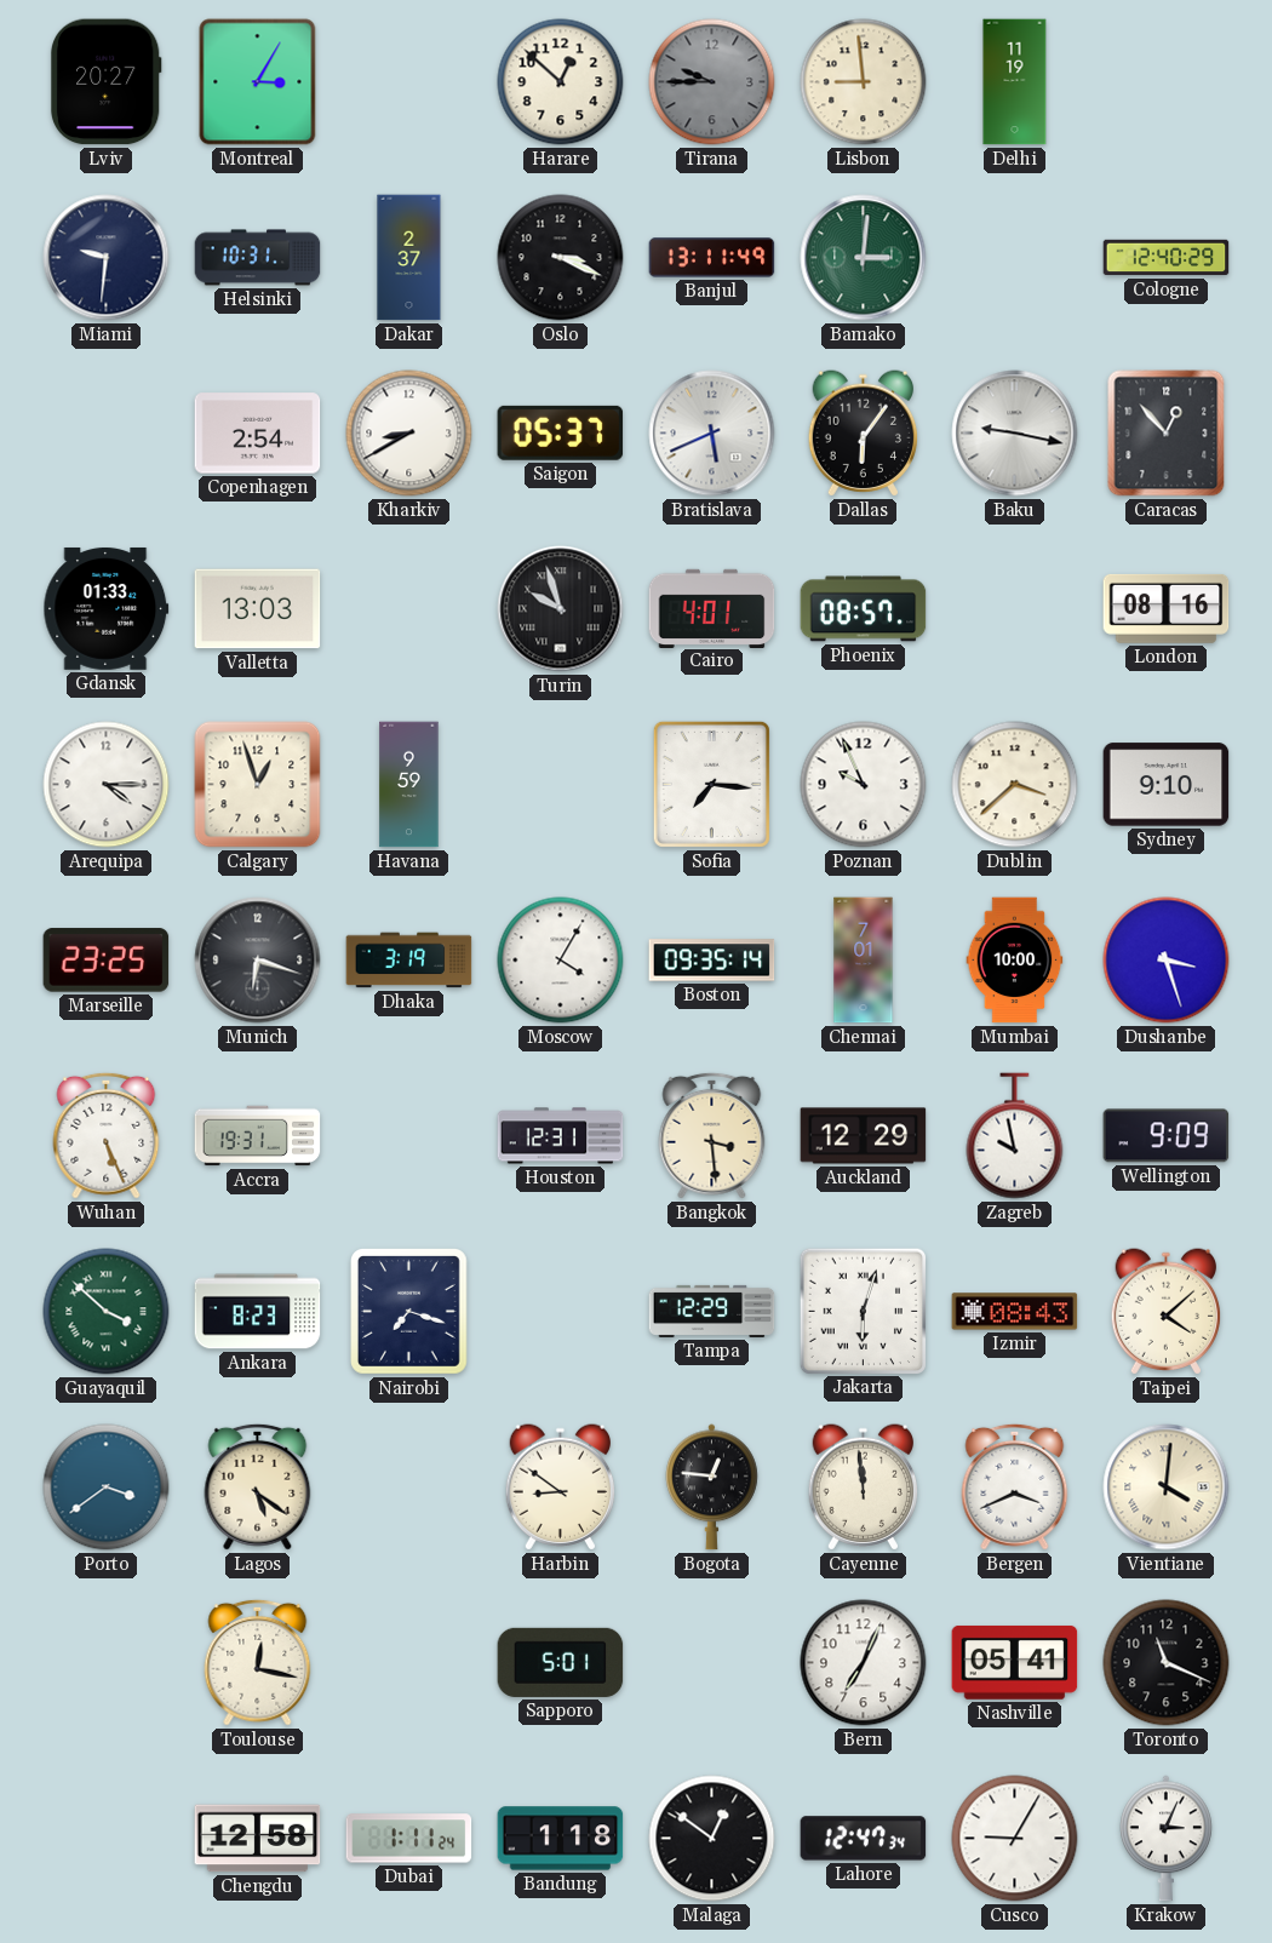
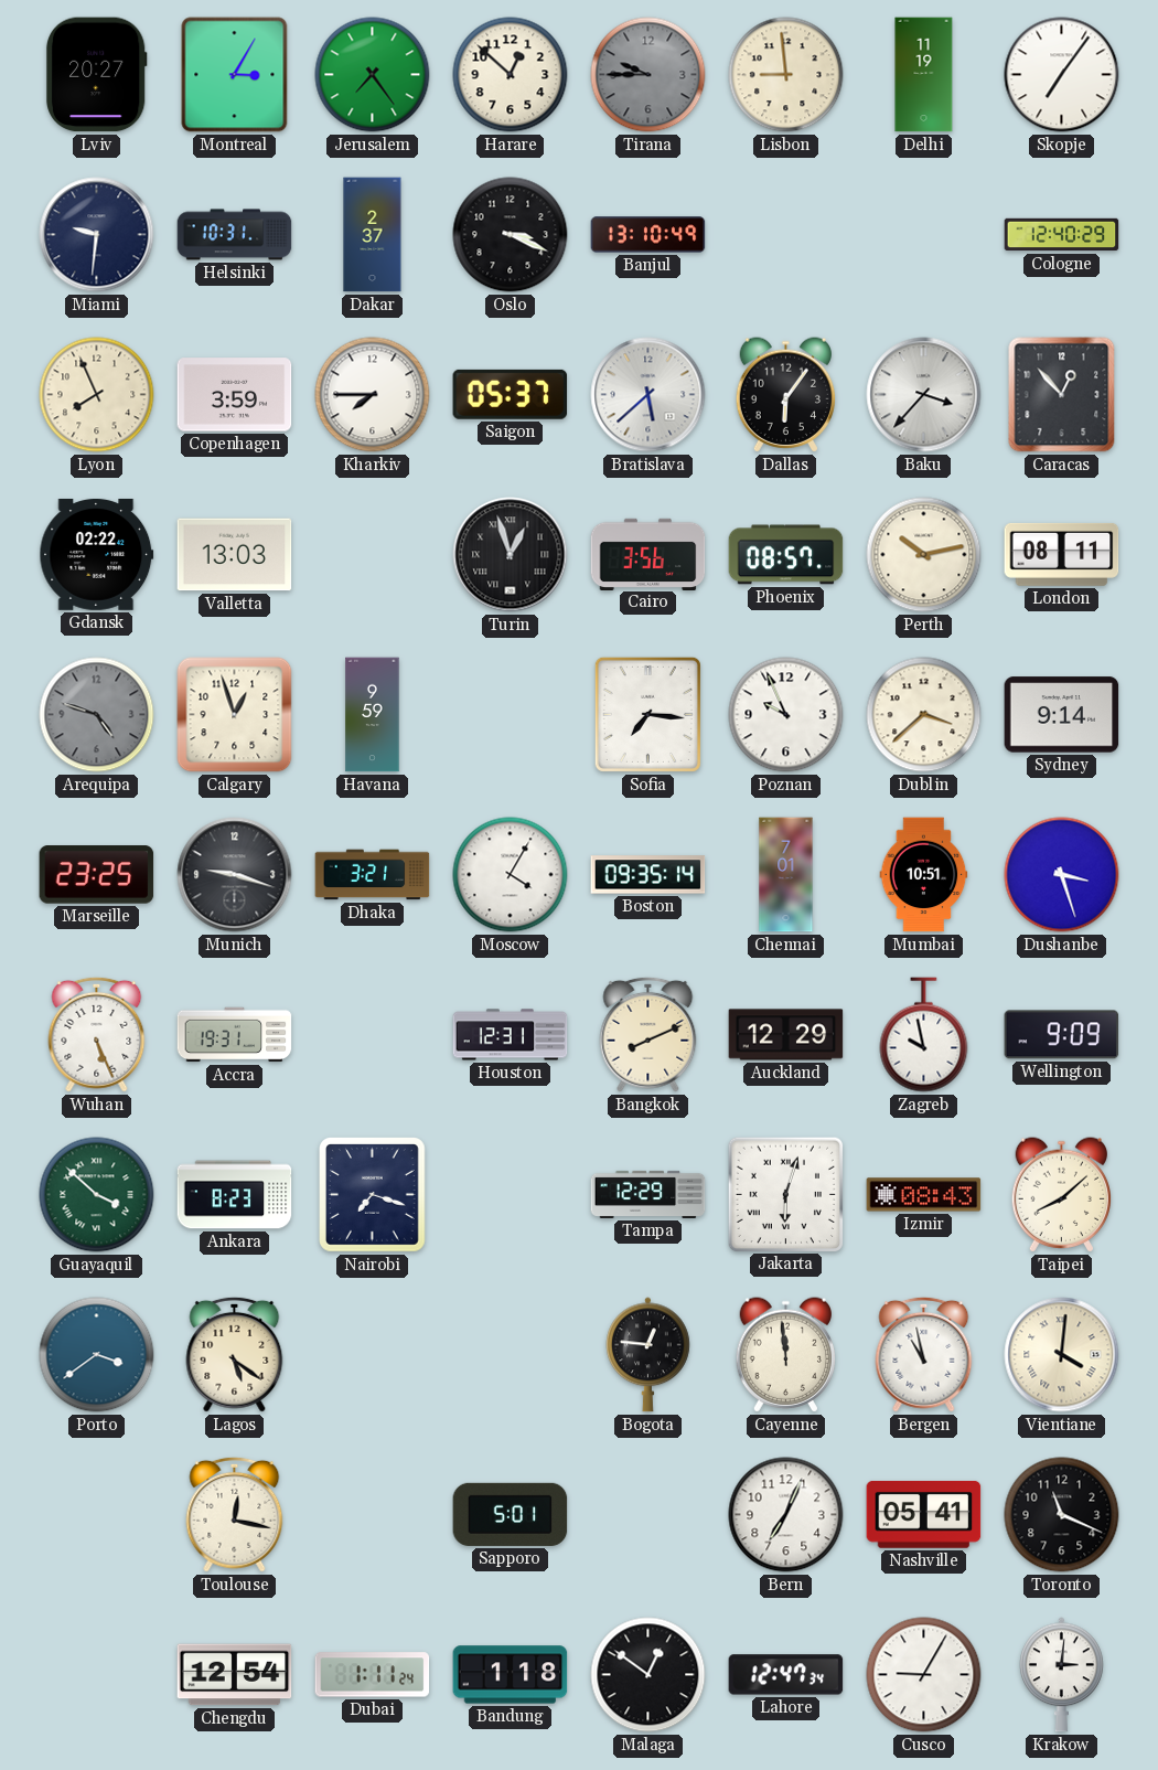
Jerusalem: none -> 7:24 (373, 75)
Skopje: none -> 7:06 (1062, 75)
Banjul: 13:11 -> 13:10 (648, 235)
Bamako: 3:01 -> none (864, 258)
Lyon: none -> 7:56 (97, 395)
Copenhagen: 2:54 -> 3:59 (235, 395)
Kharkiv: 8:40 -> 7:45 (373, 395)
Bratislava: 5:41 -> 5:38 (648, 395)
Baku: 9:17 -> 3:37 (924, 395)
Gdansk: 01:33 -> 02:22 (97, 554)
Turin: 9:57 -> 12:57 (511, 555)
Cairo: 4:01 -> 3:56 (648, 554)
Perth: none -> 10:13 (924, 555)
London: 08:16 -> 08:11 (1062, 554)
Arequipa: 4:15 -> 4:48 (97, 715)
Arequipa dial: white -> grey (97, 715)
Sydney: 9:10 -> 9:14 (1062, 715)
Munich: 6:18 -> 9:18 (235, 875)
Dhaka: 3:19 -> 3:21 (373, 875)
Mumbai: 10:00 -> 10:51 (924, 875)
Bangkok: 3:29 -> 8:11 (648, 1034)
Taipei: 4:08 -> 8:08 (1062, 1195)
Harbin: 8:51 -> none (561, 1488)
Bergen: 3:41 -> 10:58 (924, 1354)
Chengdu: 12:58 -> 12:54 (235, 1675)
Krakow: 3:04 -> 3:01 (1062, 1675)
